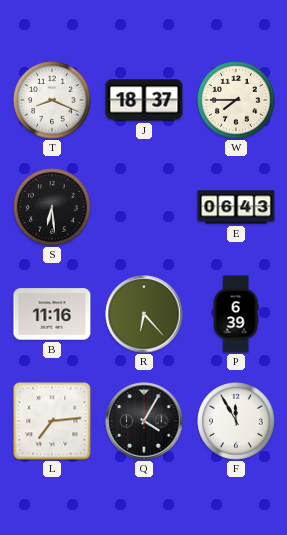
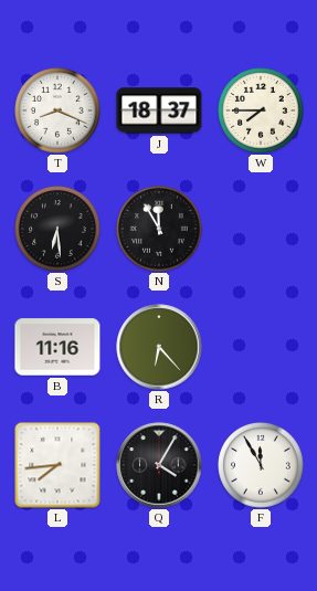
N: none -> 11:55 (159, 229)
E: 06:43 -> none (236, 207)
P: 6:39 -> none (236, 314)
L: 7:14 -> 7:44 (57, 465)
